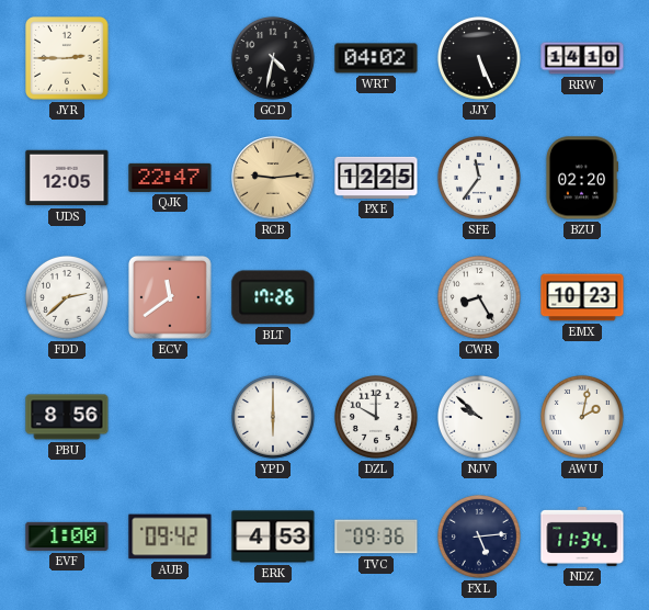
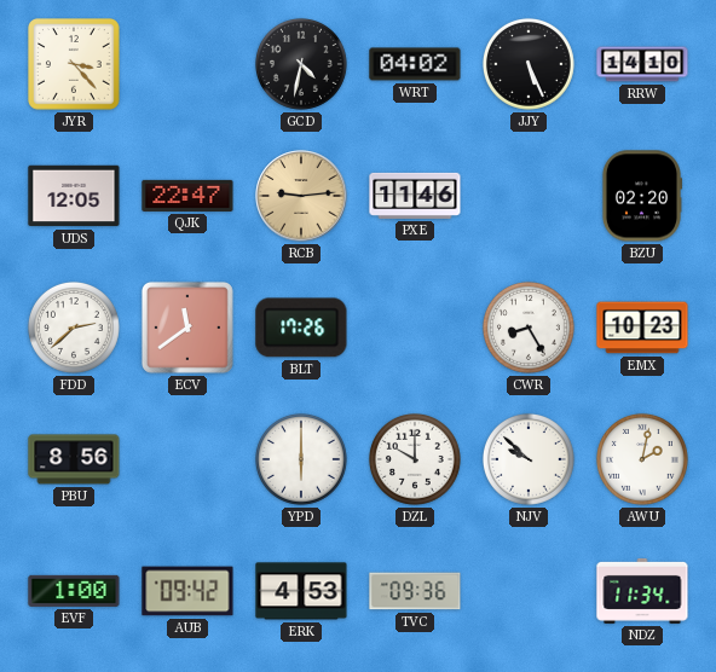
JYR: 2:45 -> 3:23 (75, 65)
PXE: 12:25 -> 11:46 (415, 196)
SFE: 11:36 -> none (479, 178)
FXL: 5:14 -> none (479, 536)
